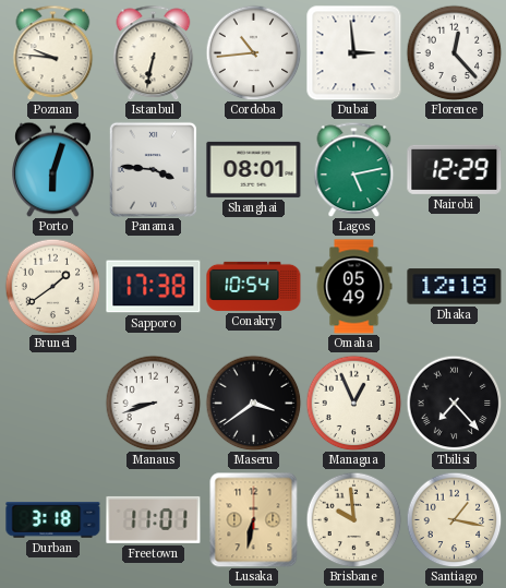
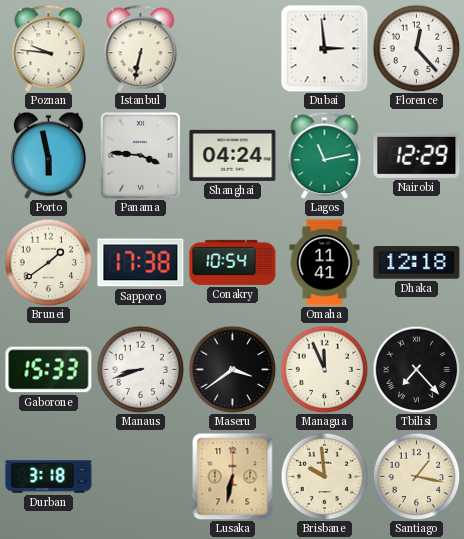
Cordoba: 10:44 -> none (253, 52)
Porto: 6:03 -> 5:58 (49, 155)
Shanghai: 08:01 -> 04:24 (233, 155)
Lagos: 5:13 -> 11:13 (325, 155)
Omaha: 05:49 -> 11:41 (325, 263)
Gaborone: none -> 15:33 (49, 370)
Managua: 12:56 -> 11:56 (324, 369)
Freetown: 11:01 -> none (154, 519)
